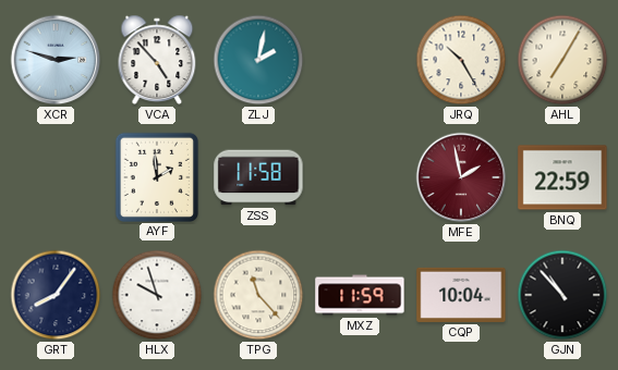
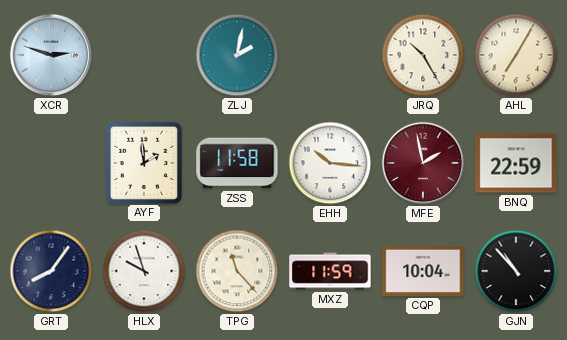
VCA: 4:53 -> none (157, 60)
EHH: none -> 10:16 (330, 163)
